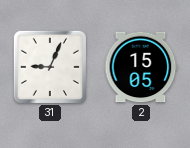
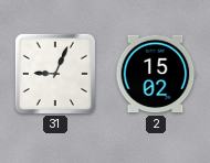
2: 15:05 -> 15:02 (156, 74)
